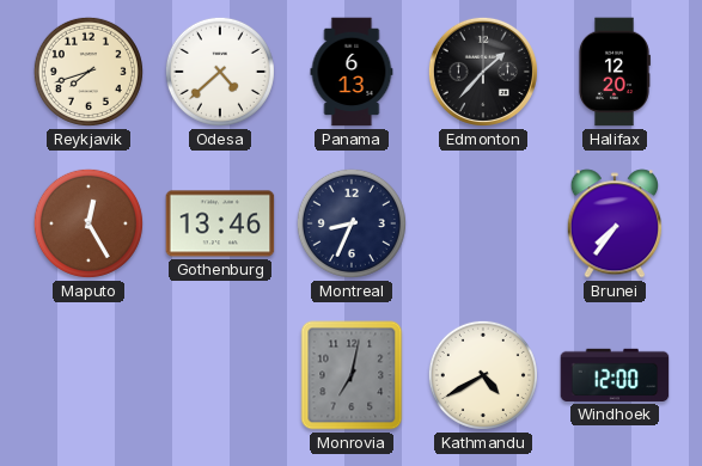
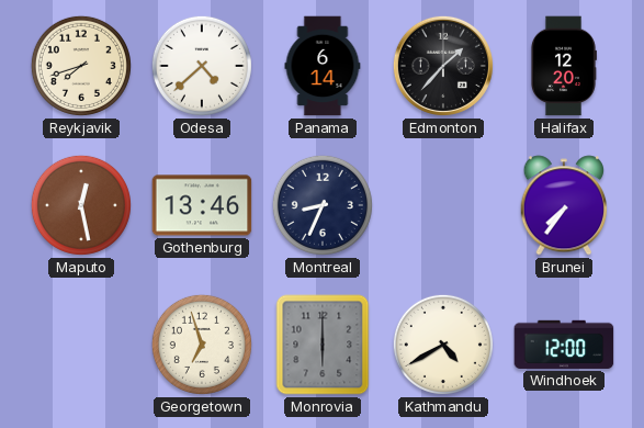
Panama: 6:13 -> 6:14 (323, 66)
Maputo: 12:25 -> 12:28 (81, 205)
Georgetown: none -> 6:57 (202, 345)
Monrovia: 7:02 -> 6:00 (323, 345)
